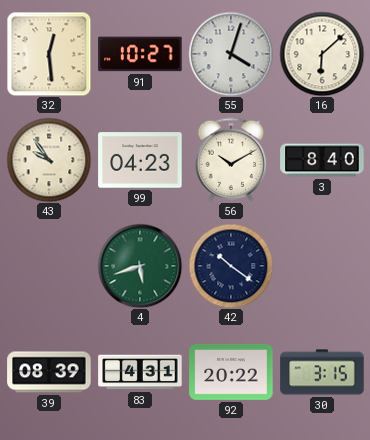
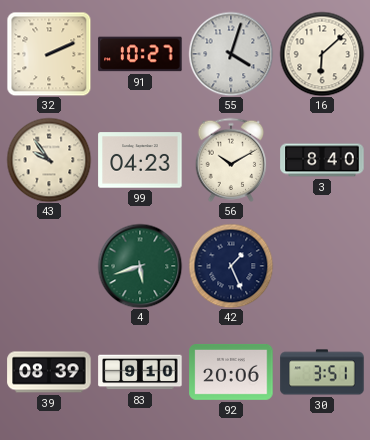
32: 12:29 -> 2:11 (49, 54)
42: 10:21 -> 1:26 (231, 266)
83: 4:31 -> 9:10 (140, 372)
92: 20:22 -> 20:06 (231, 372)
30: 3:15 -> 3:51 (322, 372)
